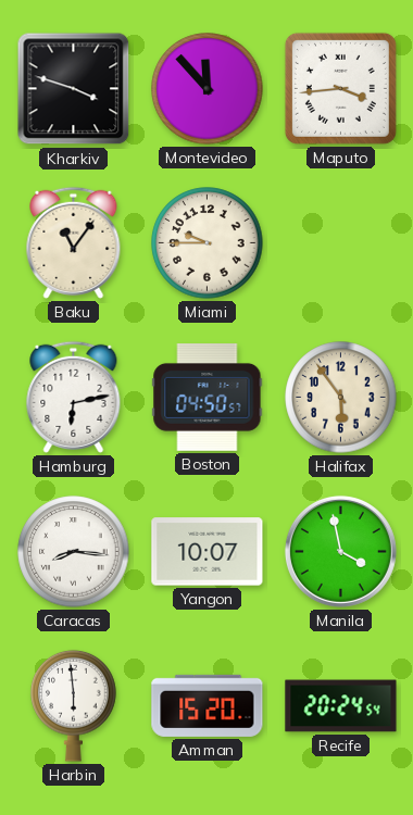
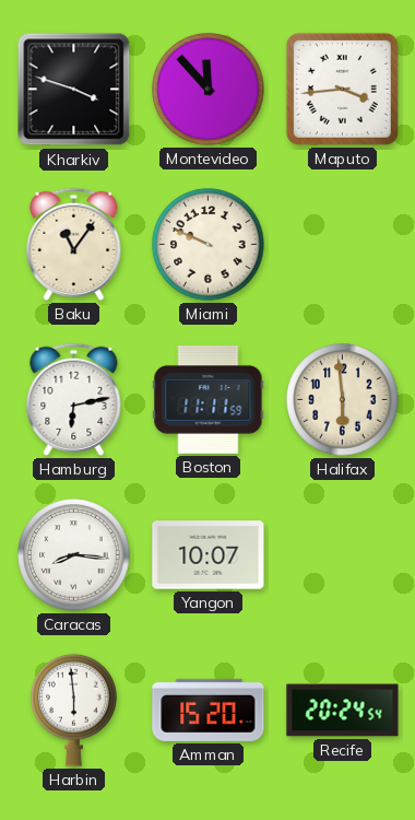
Miami: 9:45 -> 9:49 (209, 245)
Boston: 04:50 -> 11:11 (209, 400)
Halifax: 5:54 -> 5:59 (343, 400)
Manila: 3:58 -> none (340, 551)
